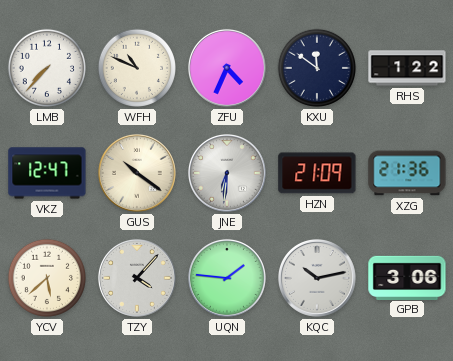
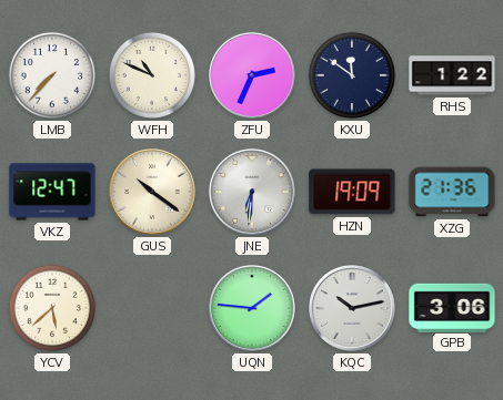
ZFU: 4:34 -> 2:34 (252, 75)
HZN: 21:09 -> 19:09 (352, 192)
TZY: 4:07 -> none (137, 278)
